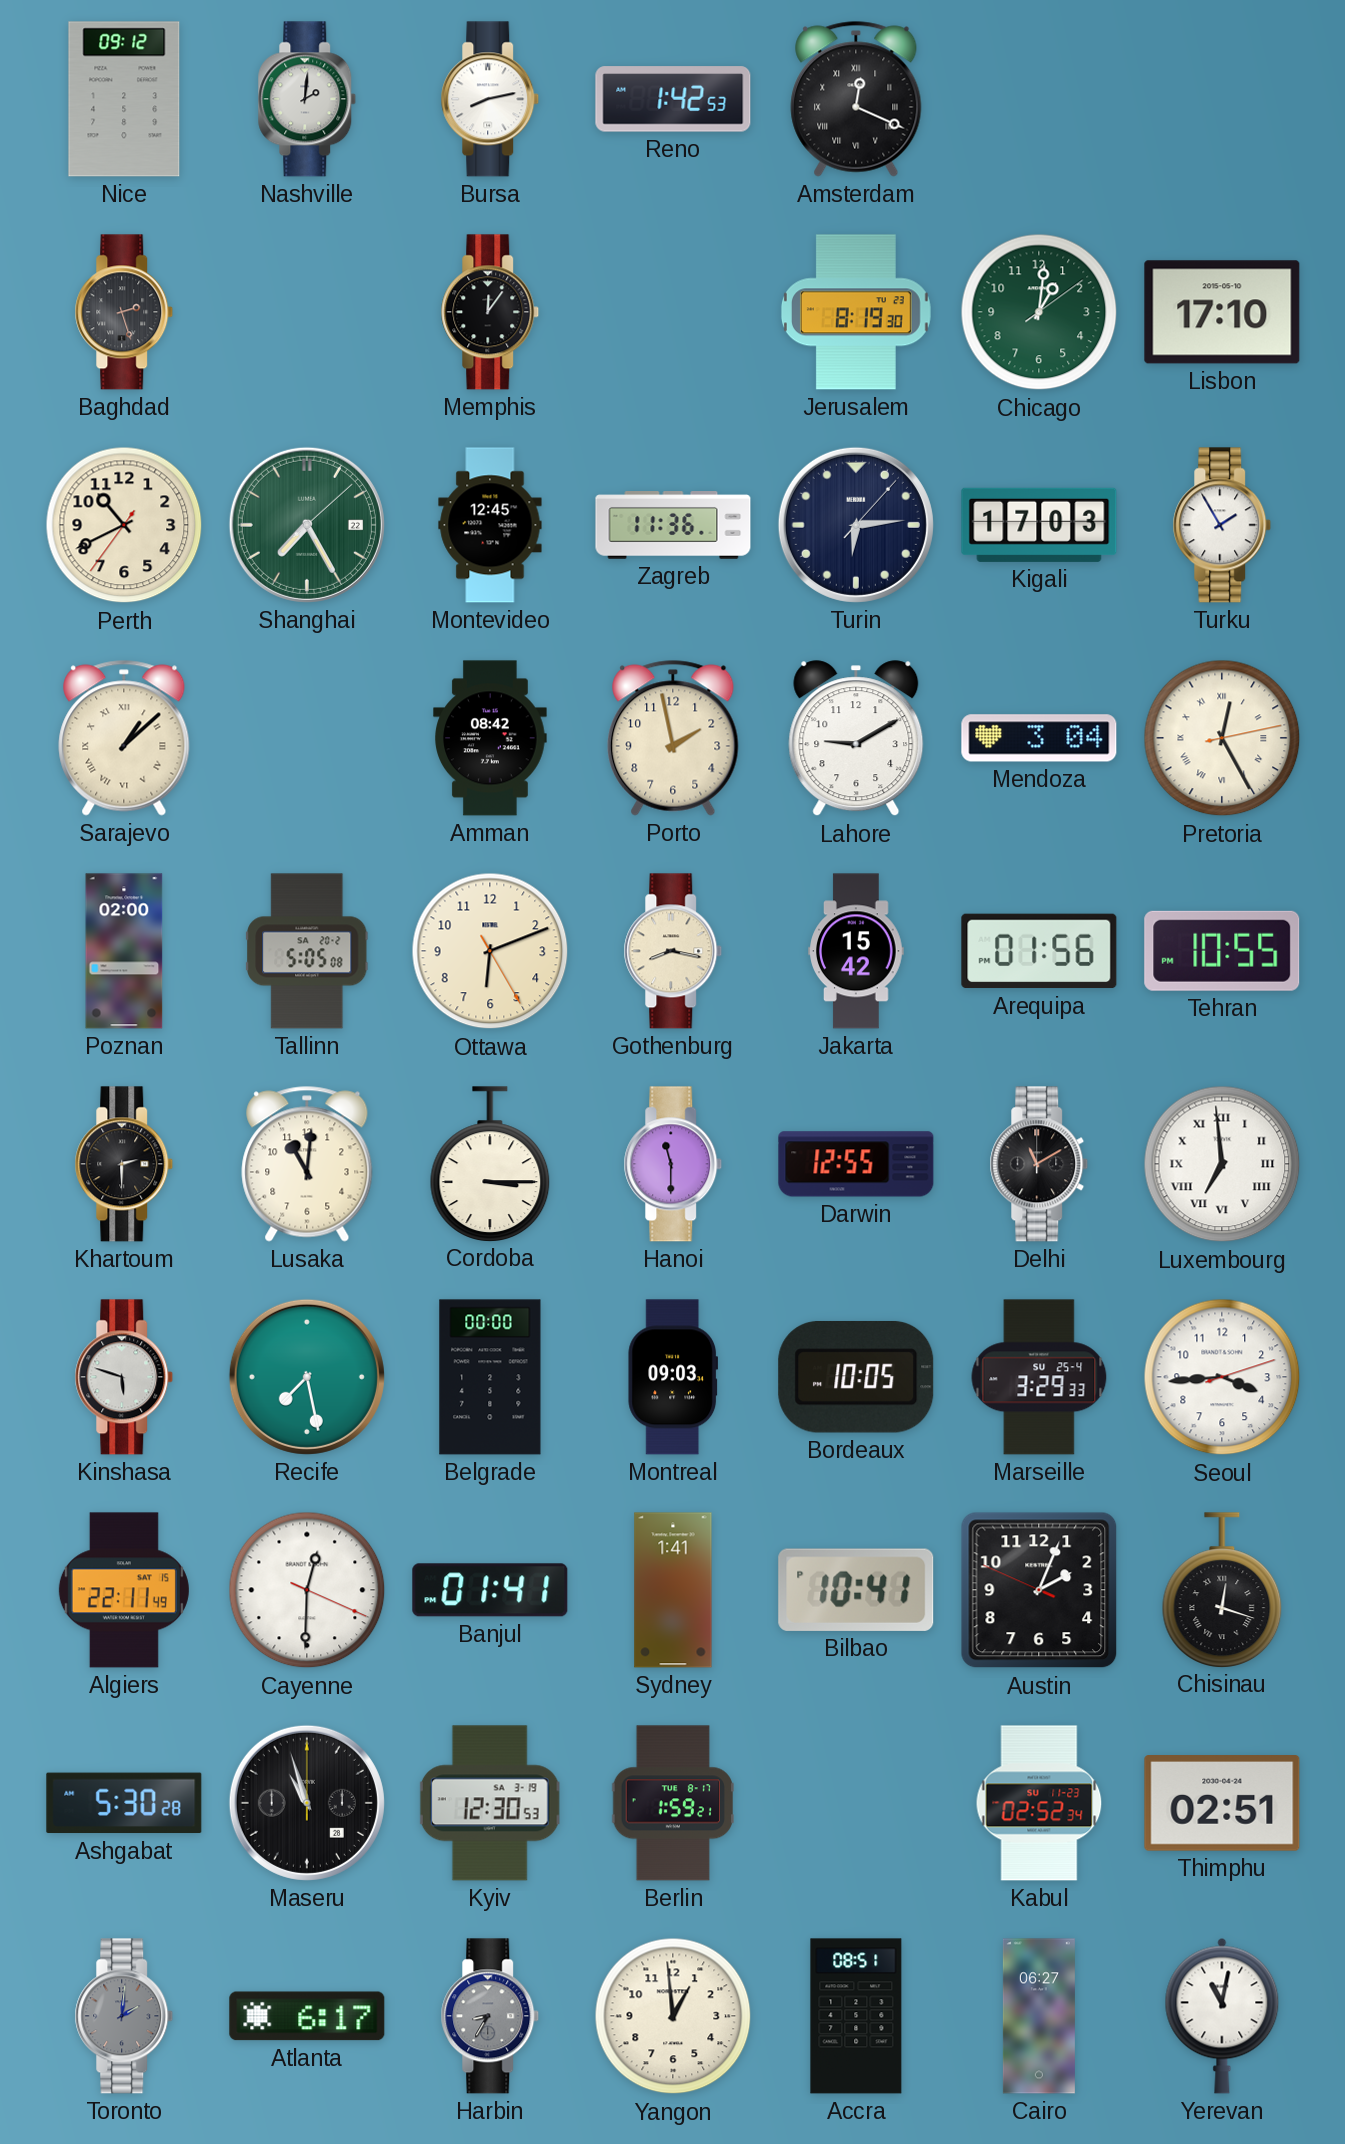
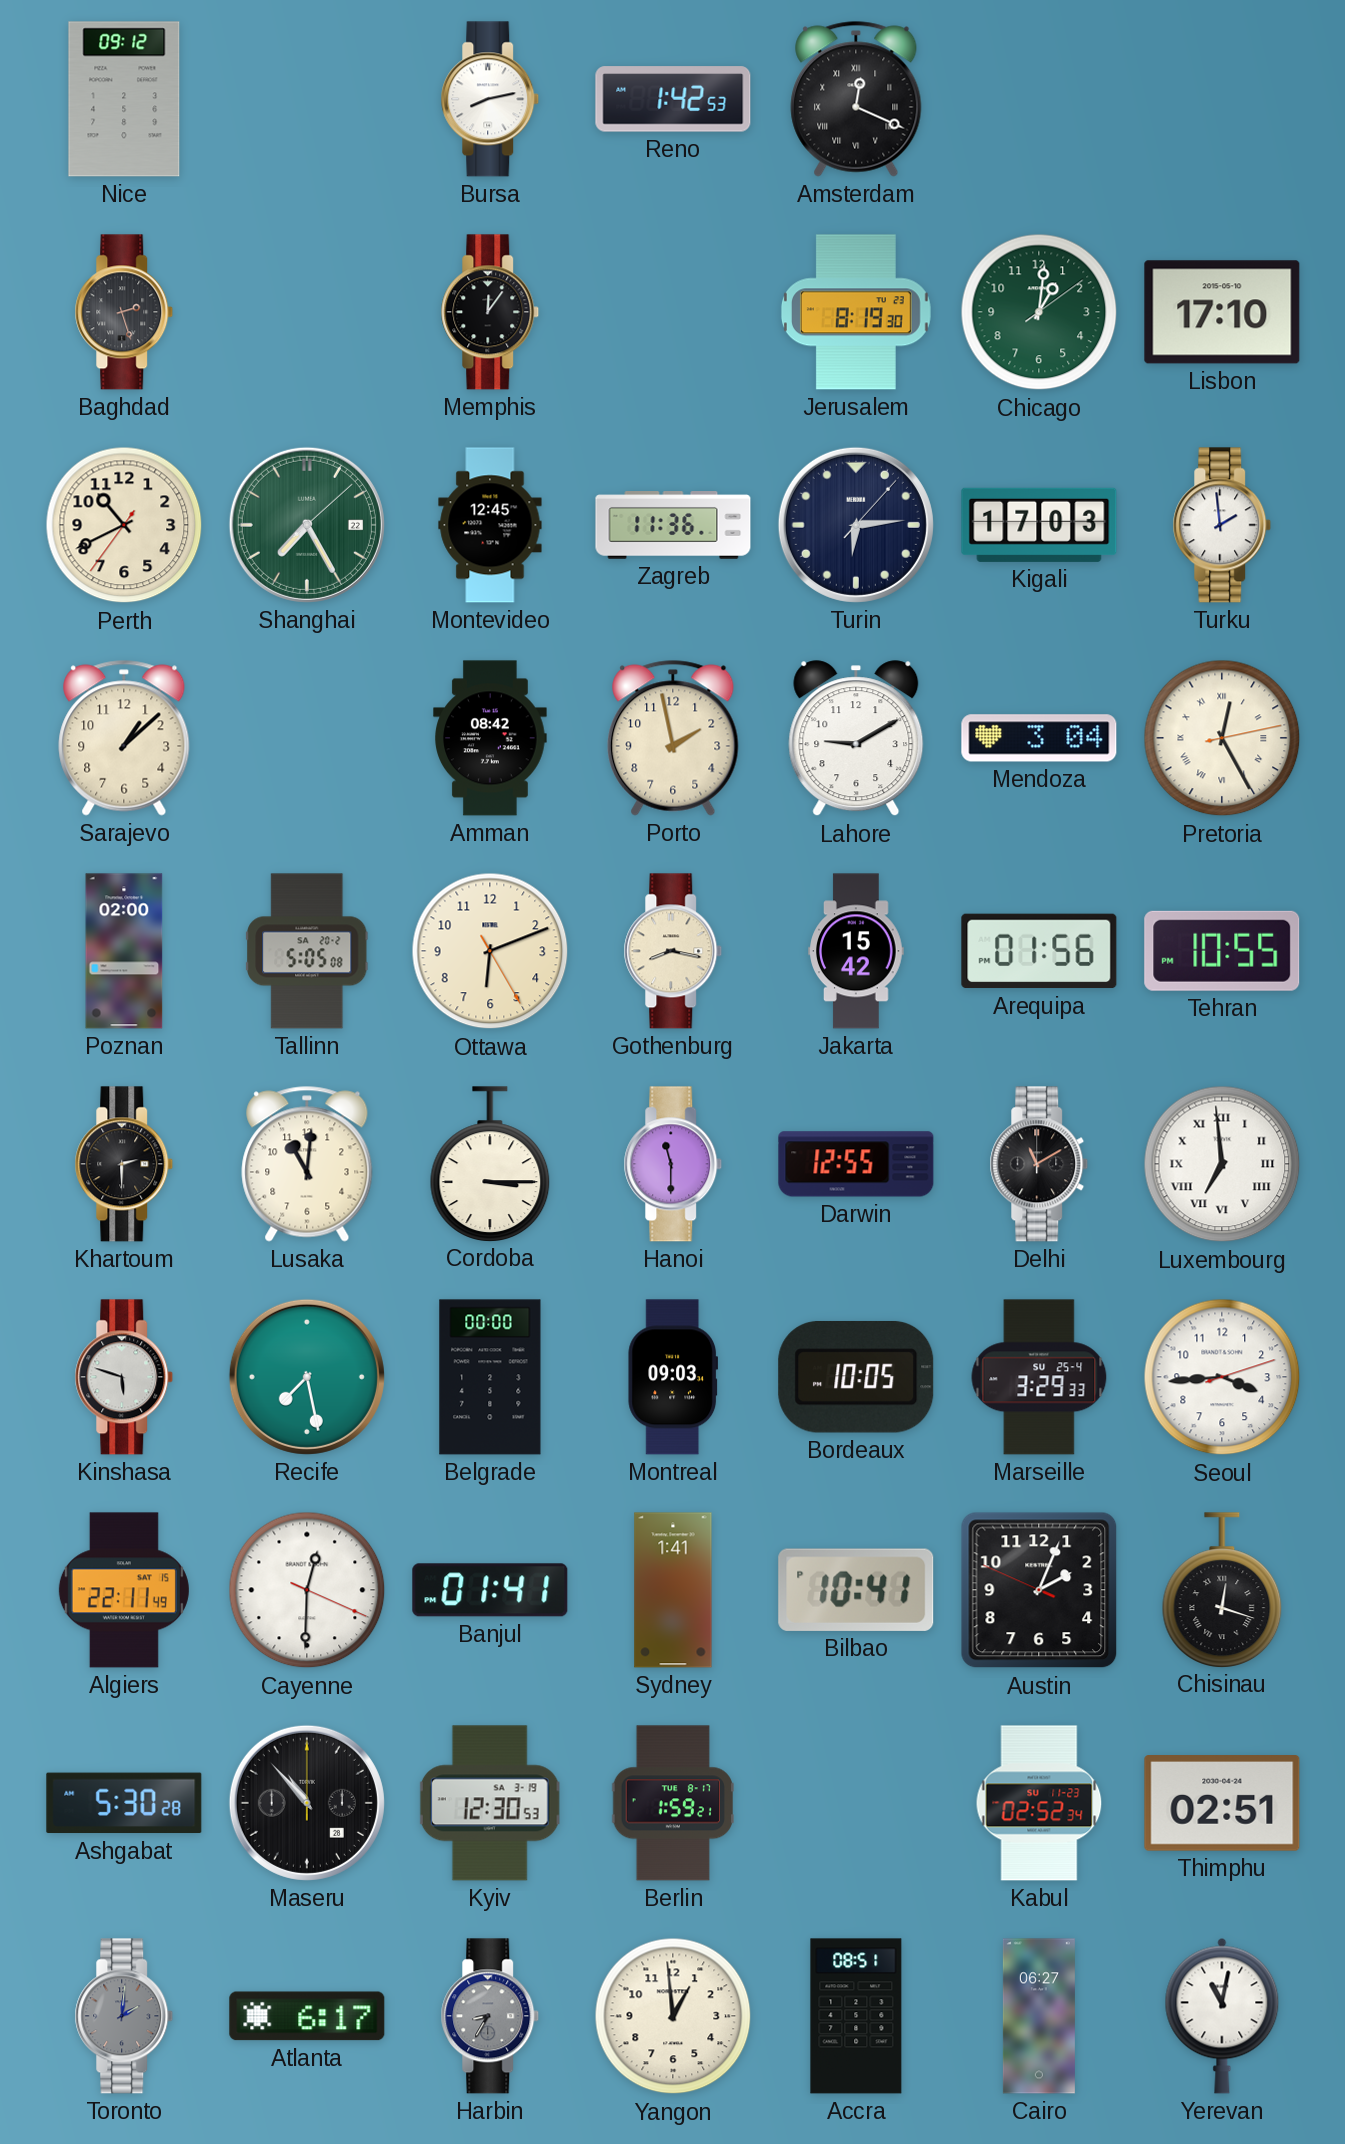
Nashville: 2:01 -> none (307, 99)
Turku: 1:55 -> 1:59 (1222, 525)
Sarajevo numerals: Roman -> Arabic (124, 738)
Maseru: 10:57 -> 10:53 (307, 1803)
